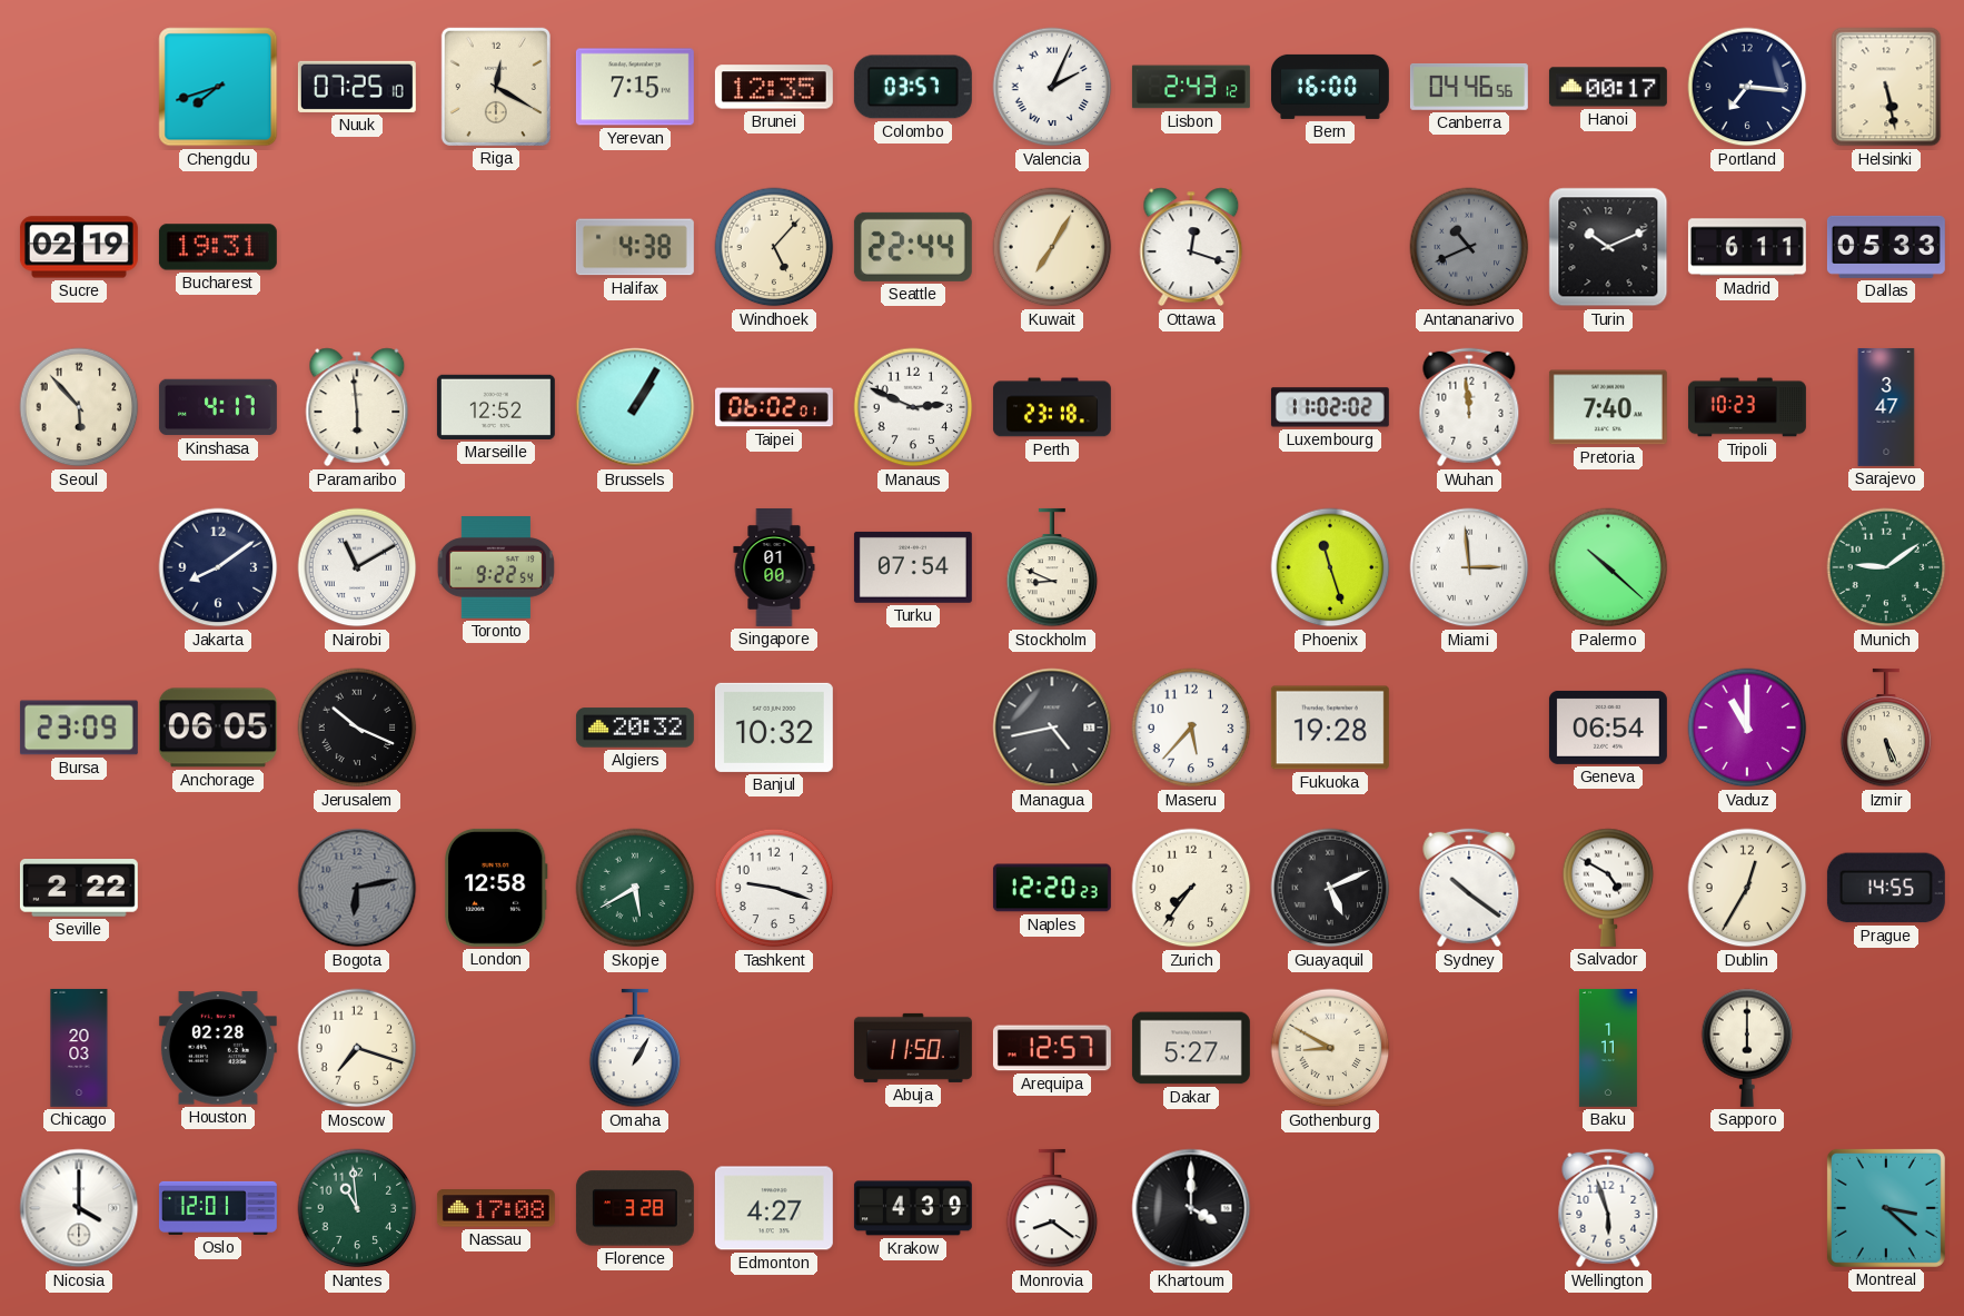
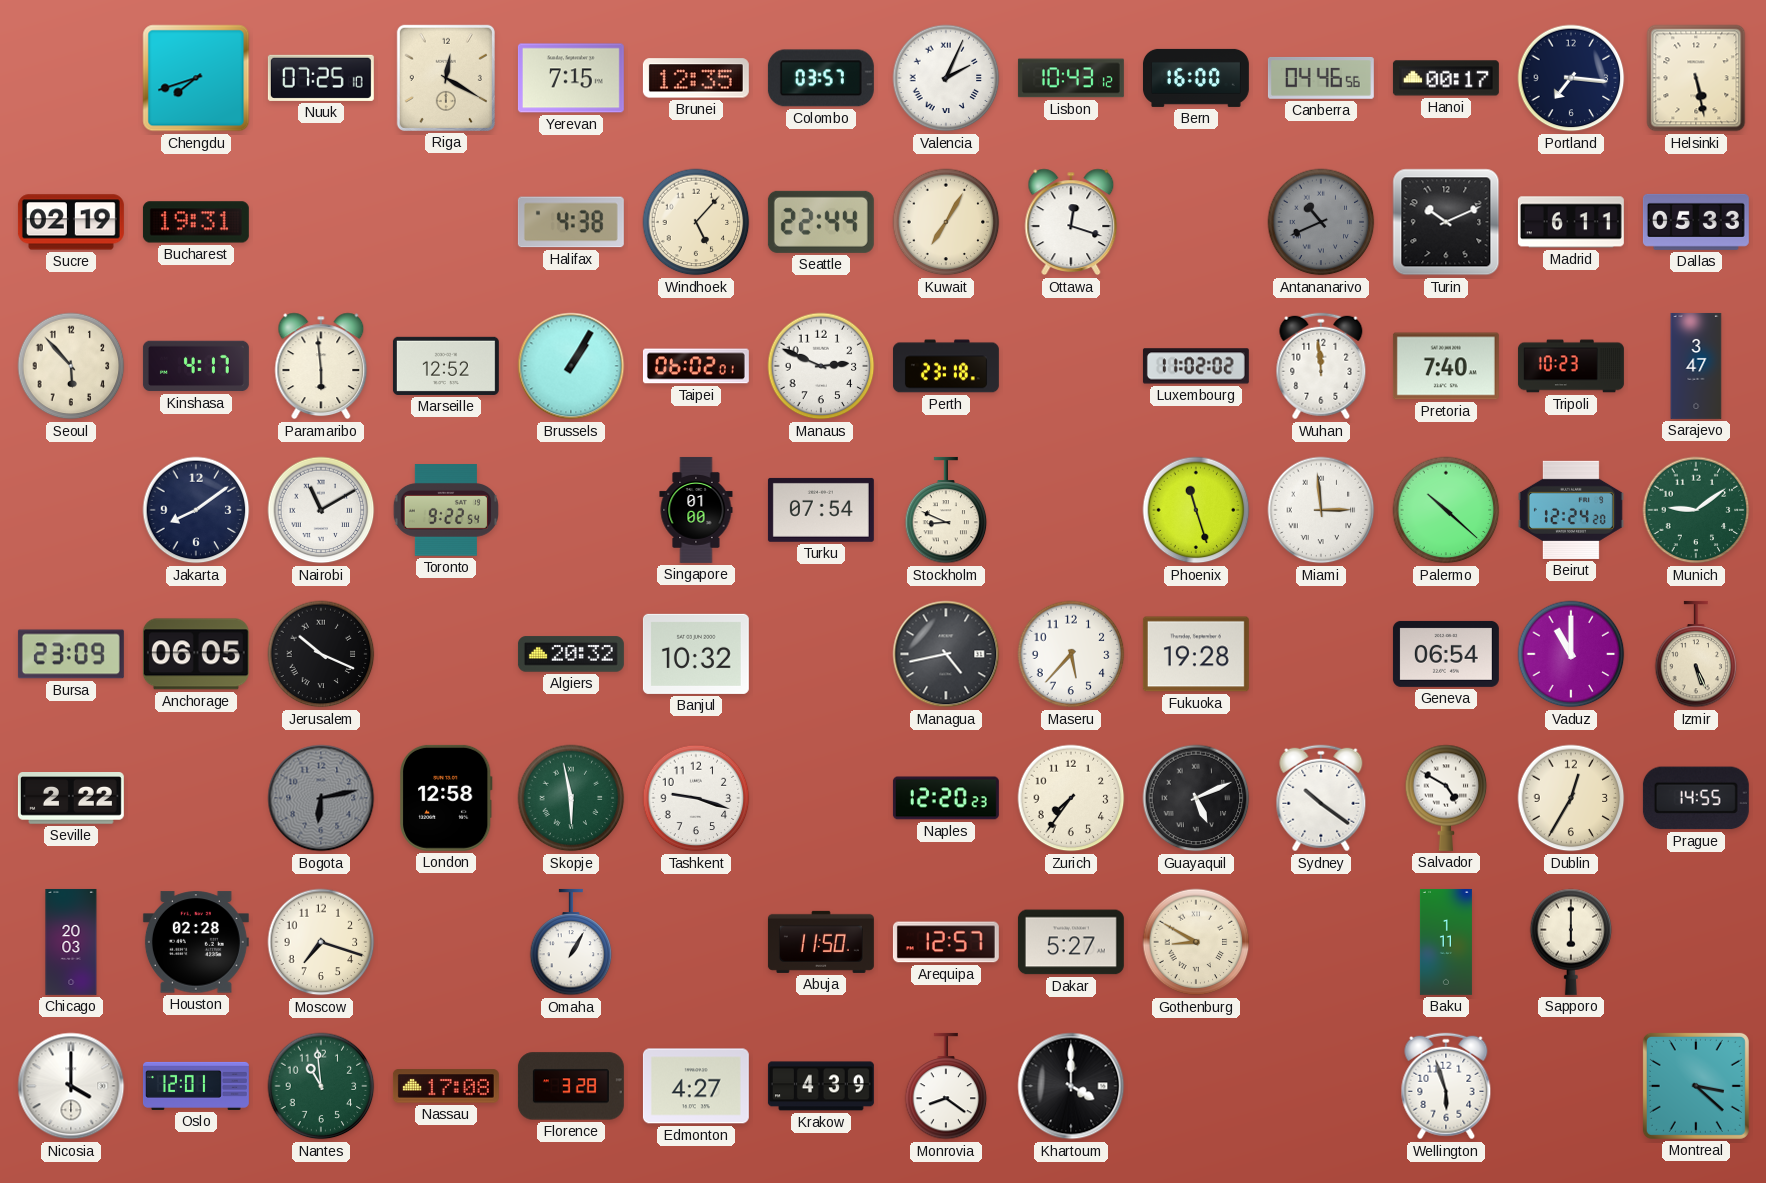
Lisbon: 2:43 -> 10:43 (1071, 78)
Beirut: none -> 12:24 (1571, 510)
Skopje: 5:40 -> 5:58 (571, 798)
